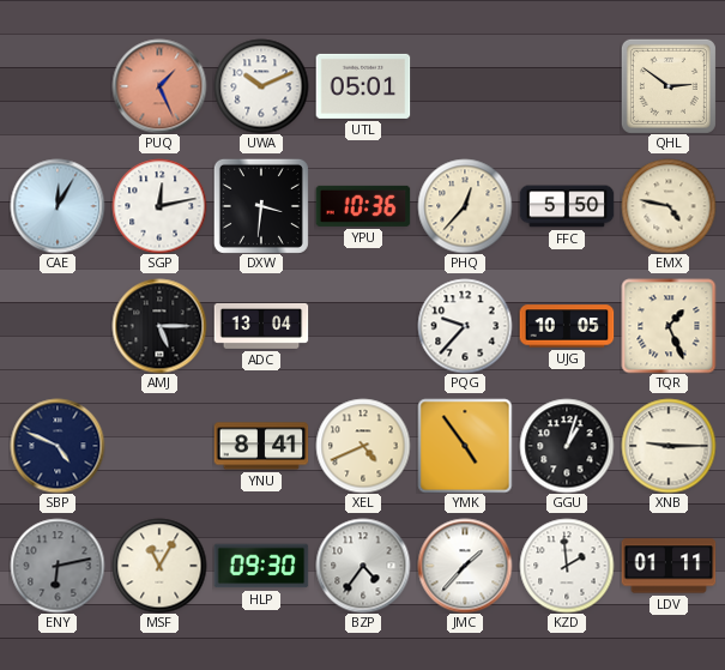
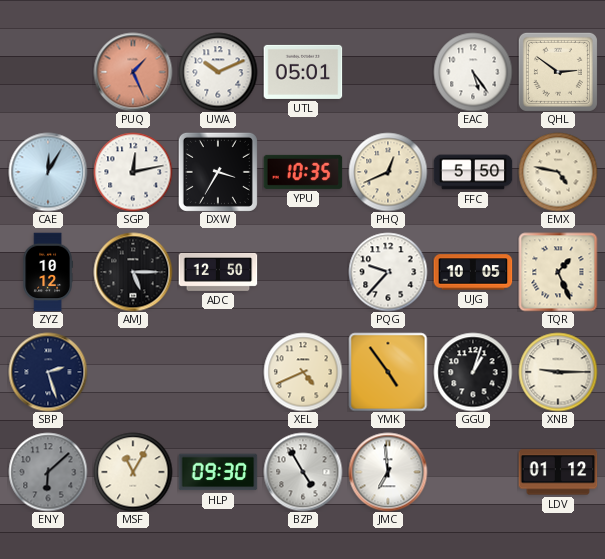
EAC: none -> 5:24 (473, 72)
DXW: 3:31 -> 3:35 (218, 172)
YPU: 10:36 -> 10:35 (303, 172)
PHQ: 12:37 -> 12:41 (388, 172)
ZYZ: none -> 10:12 (47, 272)
ADC: 13:04 -> 12:50 (218, 272)
SBP: 4:49 -> 2:27 (48, 372)
YNU: 8:41 -> none (261, 446)
ENY: 6:13 -> 6:08 (48, 472)
BZP: 4:36 -> 4:55 (303, 472)
JMC: 1:37 -> 6:59 (388, 472)
KZD: 1:59 -> none (567, 566)
LDV: 01:11 -> 01:12 (558, 472)
